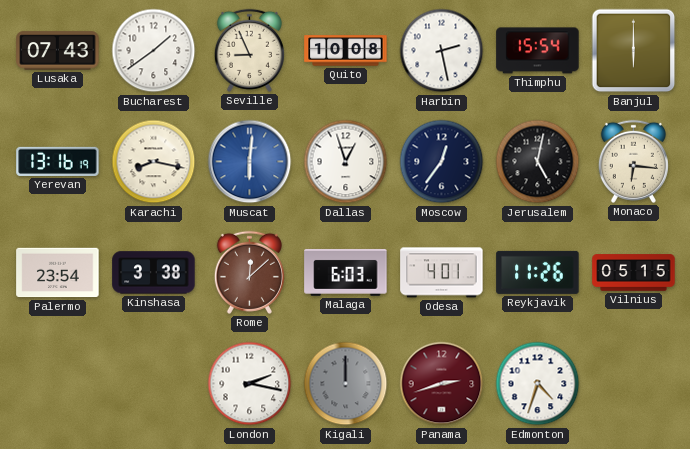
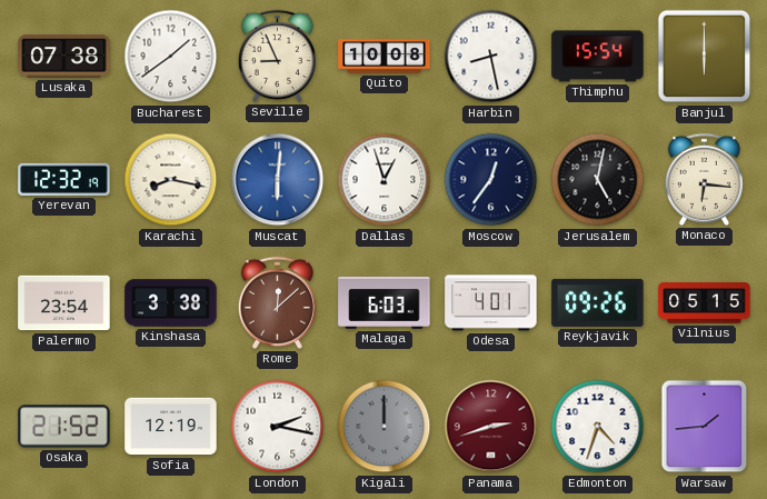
Lusaka: 07:43 -> 07:38 (64, 57)
Harbin: 2:28 -> 8:28 (491, 57)
Yerevan: 13:16 -> 12:32 (64, 179)
Reykjavik: 11:26 -> 09:26 (598, 302)
Osaka: none -> 21:52 (64, 427)
Sofia: none -> 12:19 (171, 427)
Warsaw: none -> 1:44 (705, 427)
